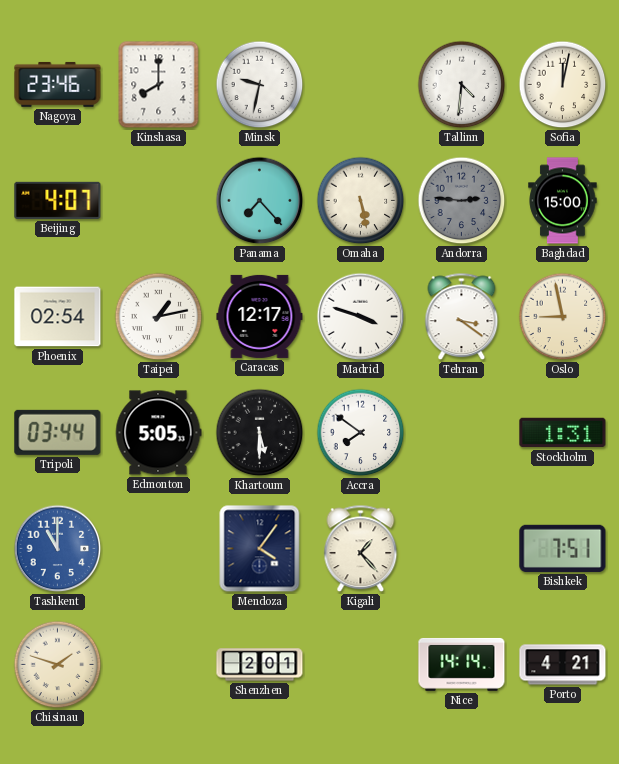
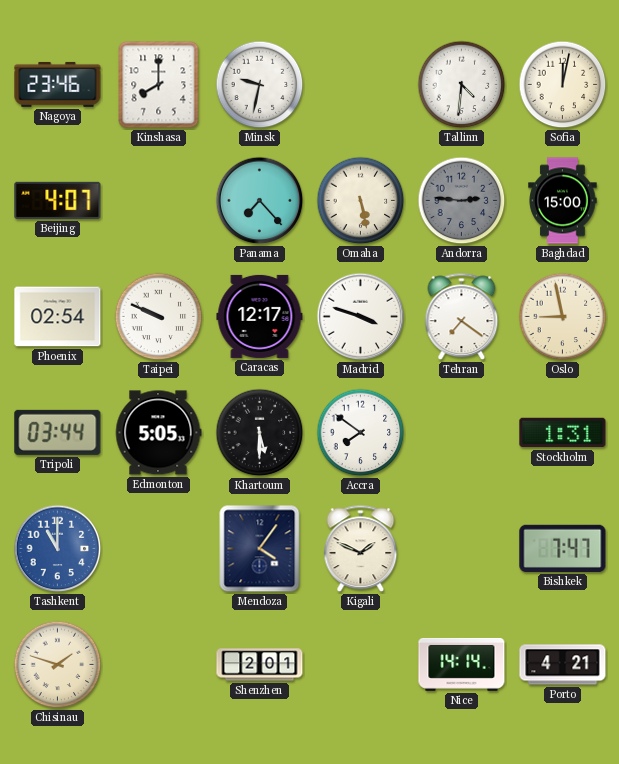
Taipei: 1:13 -> 9:49 (159, 317)
Tehran: 3:21 -> 7:21 (462, 317)
Kigali: 1:23 -> 1:49 (361, 549)
Bishkek: 7:51 -> 7:47 (563, 548)
